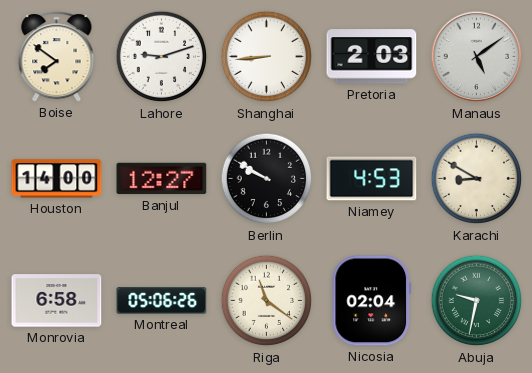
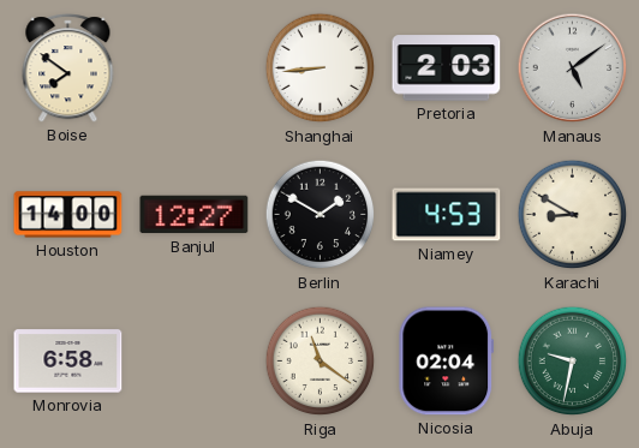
Lahore: 9:12 -> none (162, 57)
Berlin: 9:50 -> 1:50 (321, 215)
Montreal: 05:06 -> none (162, 301)
